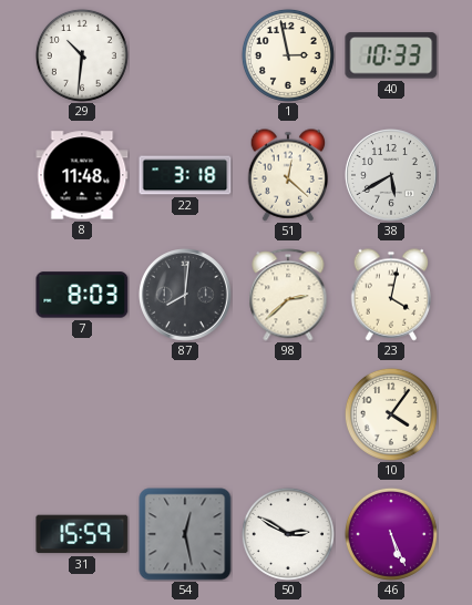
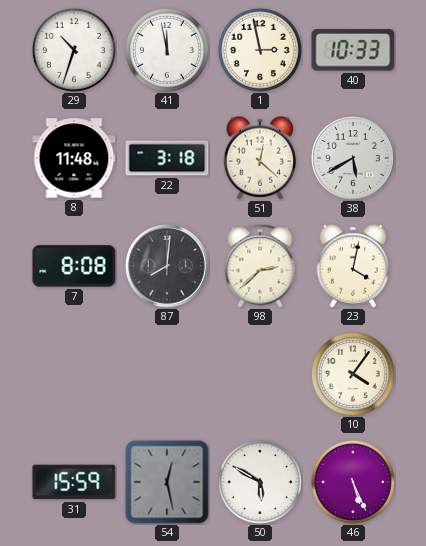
29: 10:31 -> 10:33 (74, 50)
41: none -> 11:58 (167, 50)
7: 8:03 -> 8:08 (74, 266)
50: 2:50 -> 5:50 (260, 482)
